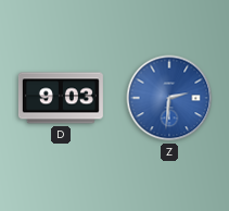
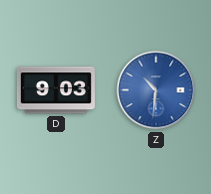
Z: 2:31 -> 10:31 (156, 90)
